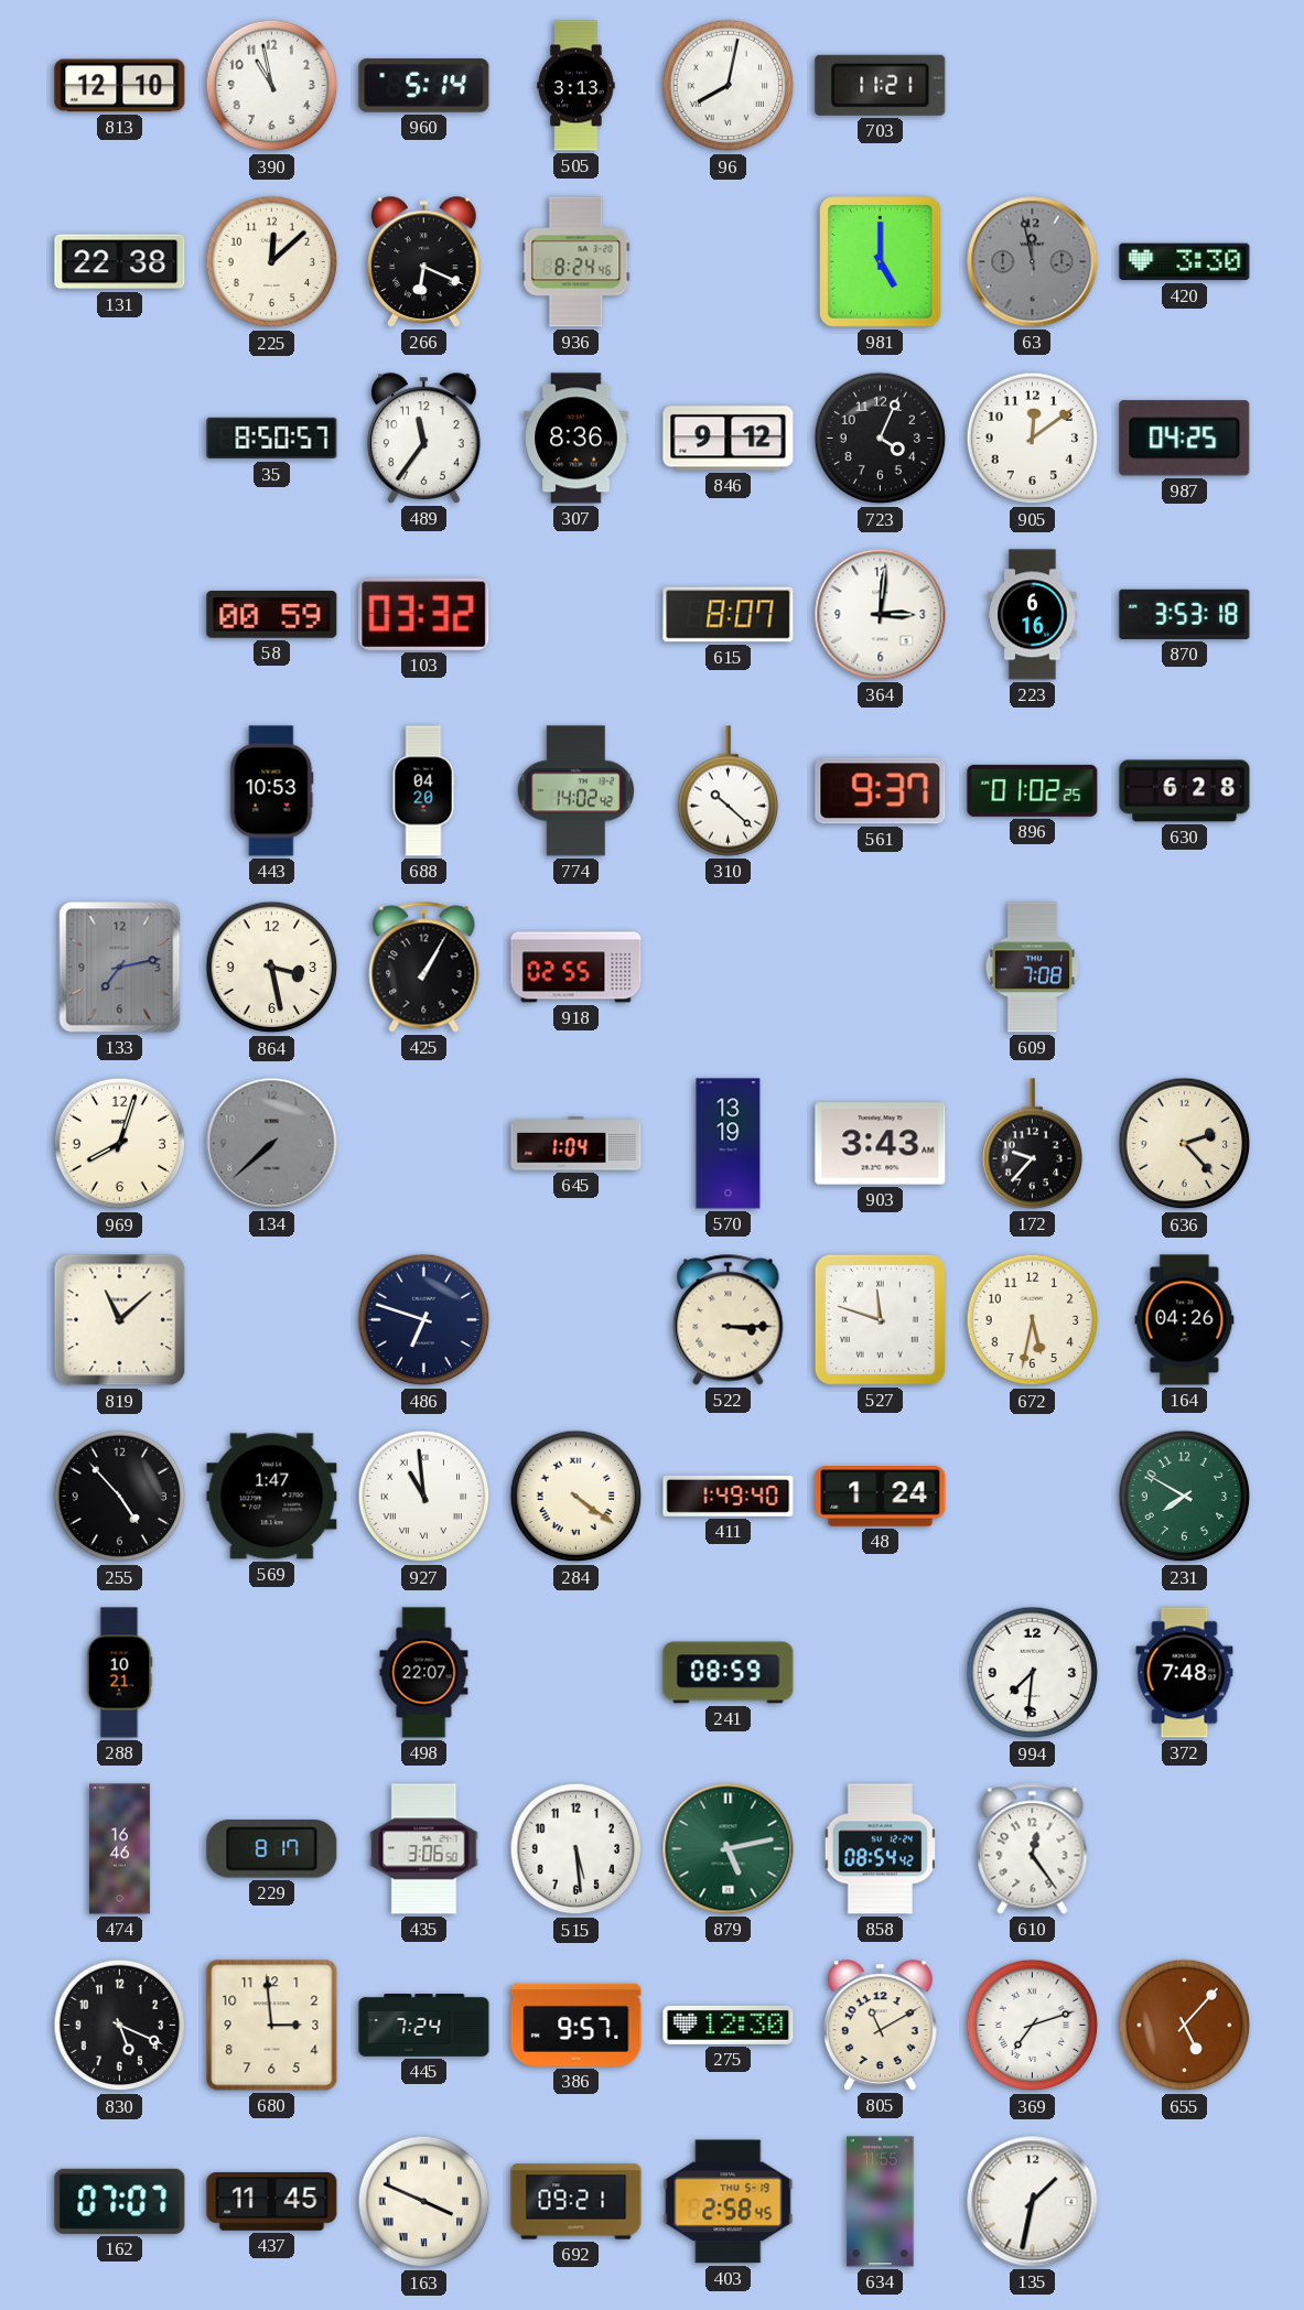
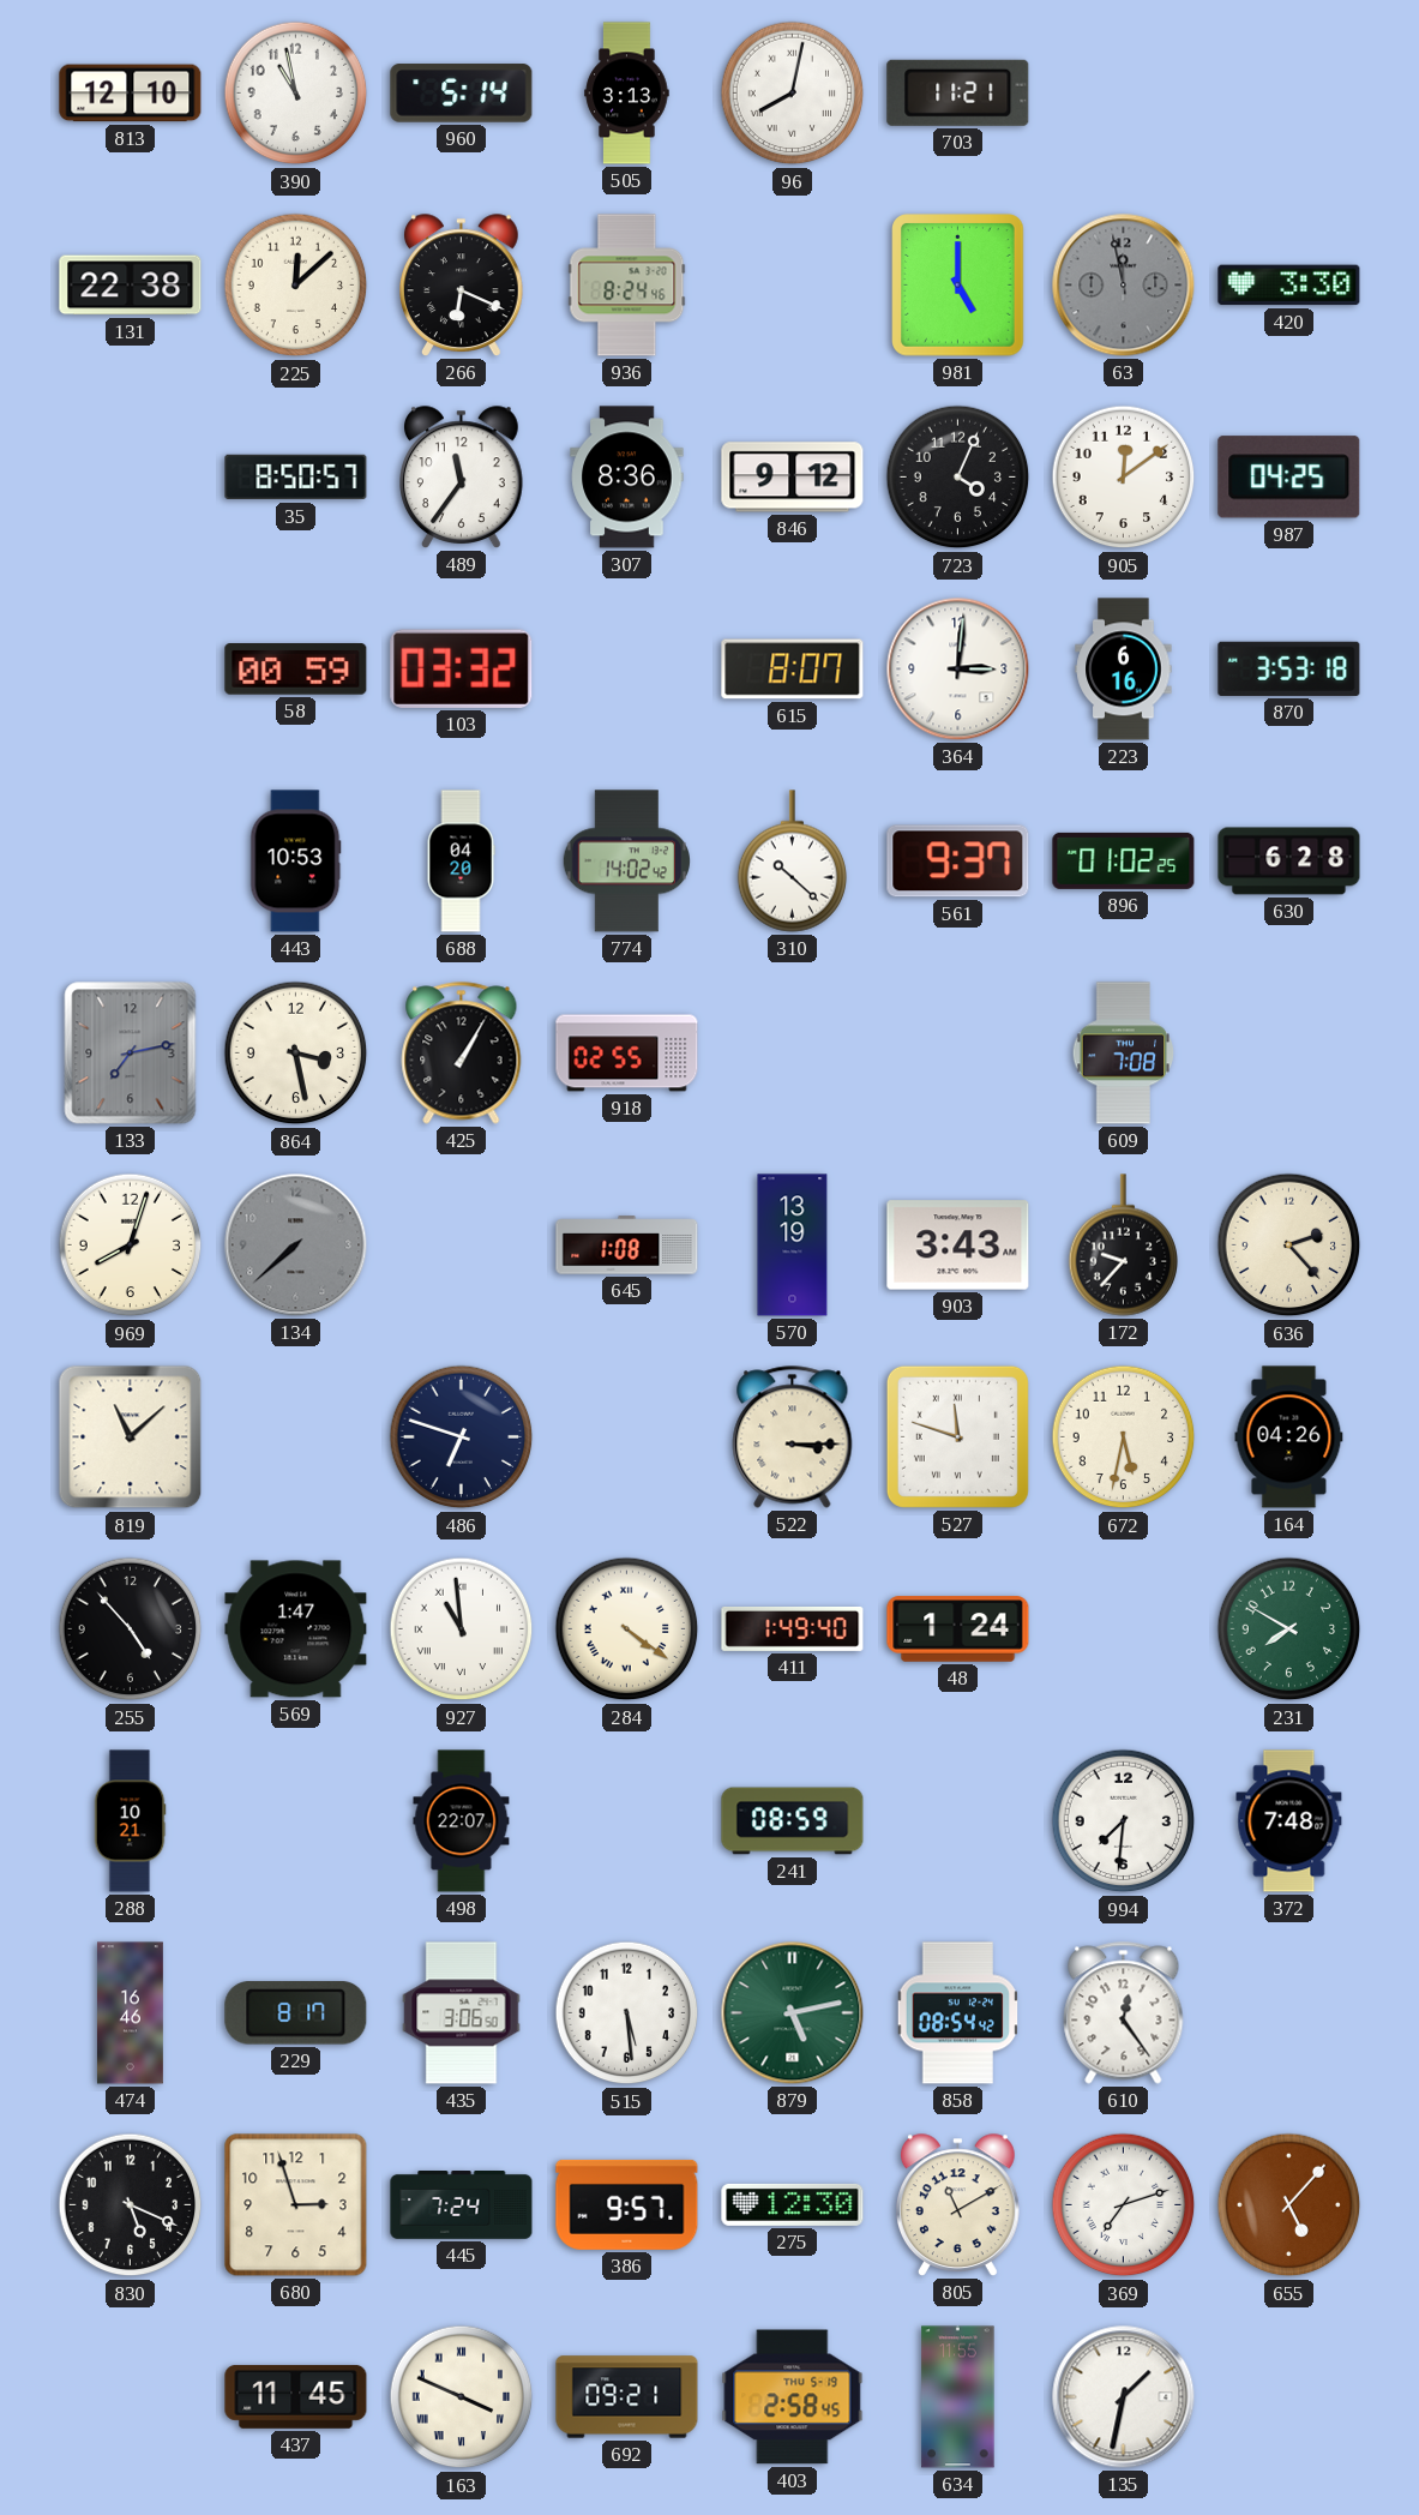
645: 1:04 -> 1:08 (627, 1246)
680: 2:59 -> 2:57 (296, 2205)
162: 07:07 -> none (120, 2201)
